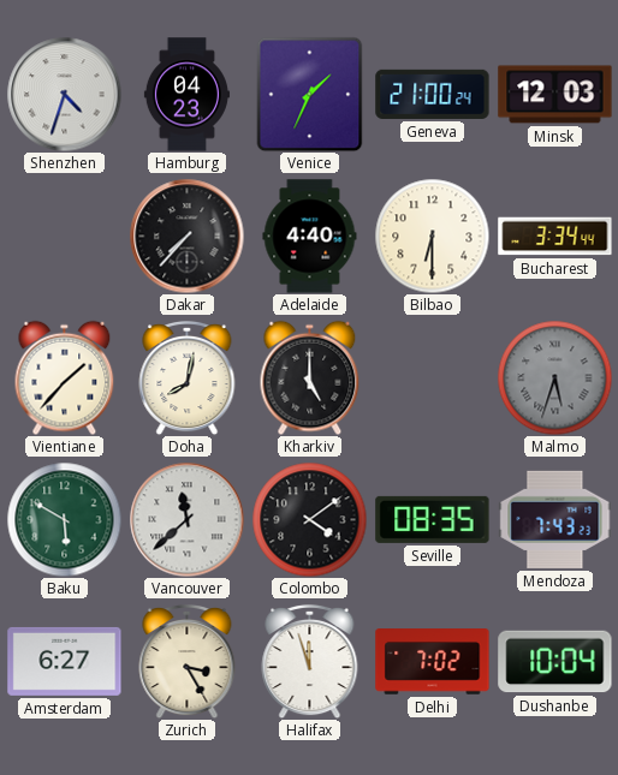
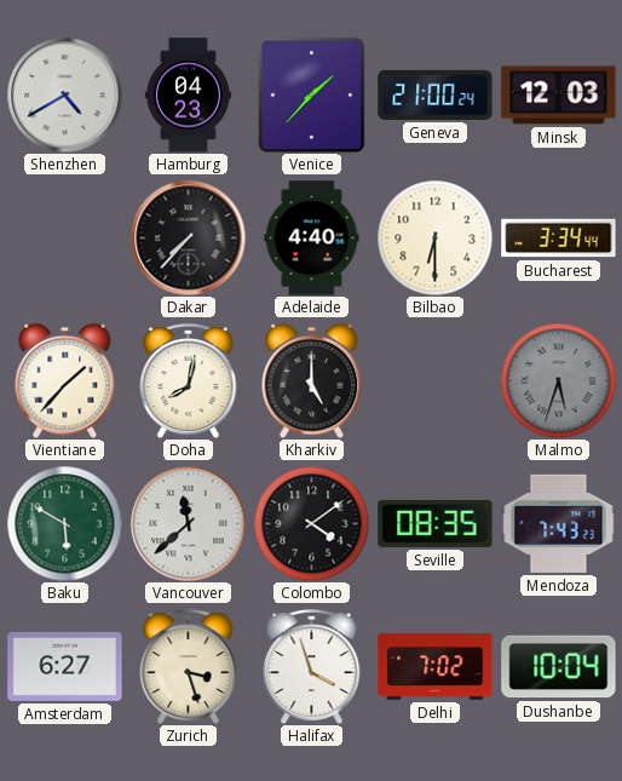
Shenzhen: 4:33 -> 4:40 (64, 94)
Venice: 1:34 -> 1:37 (312, 94)
Zurich: 3:25 -> 3:27 (189, 666)
Halifax: 11:57 -> 3:57 (312, 666)
